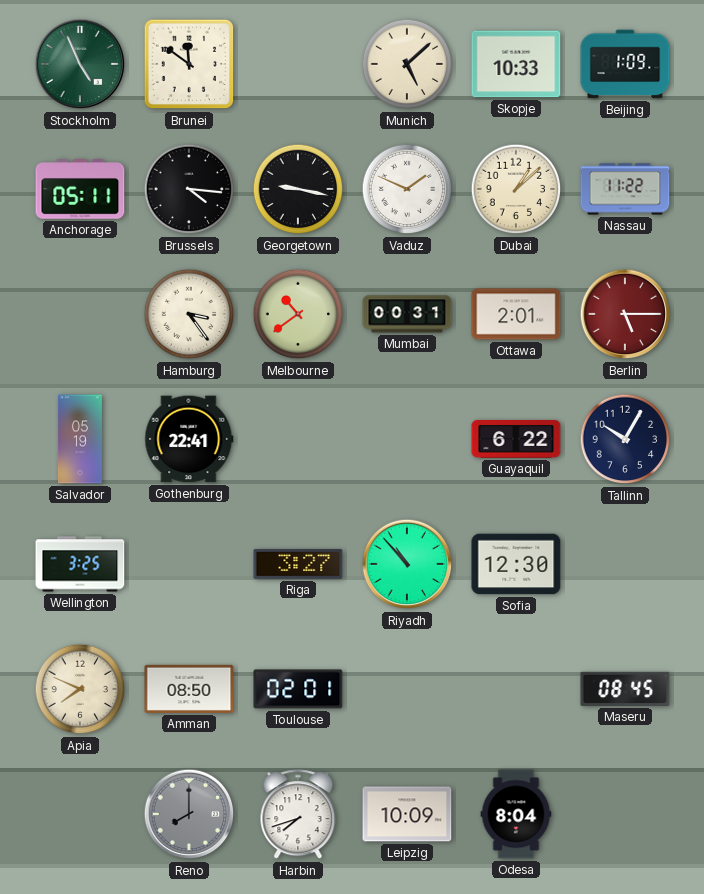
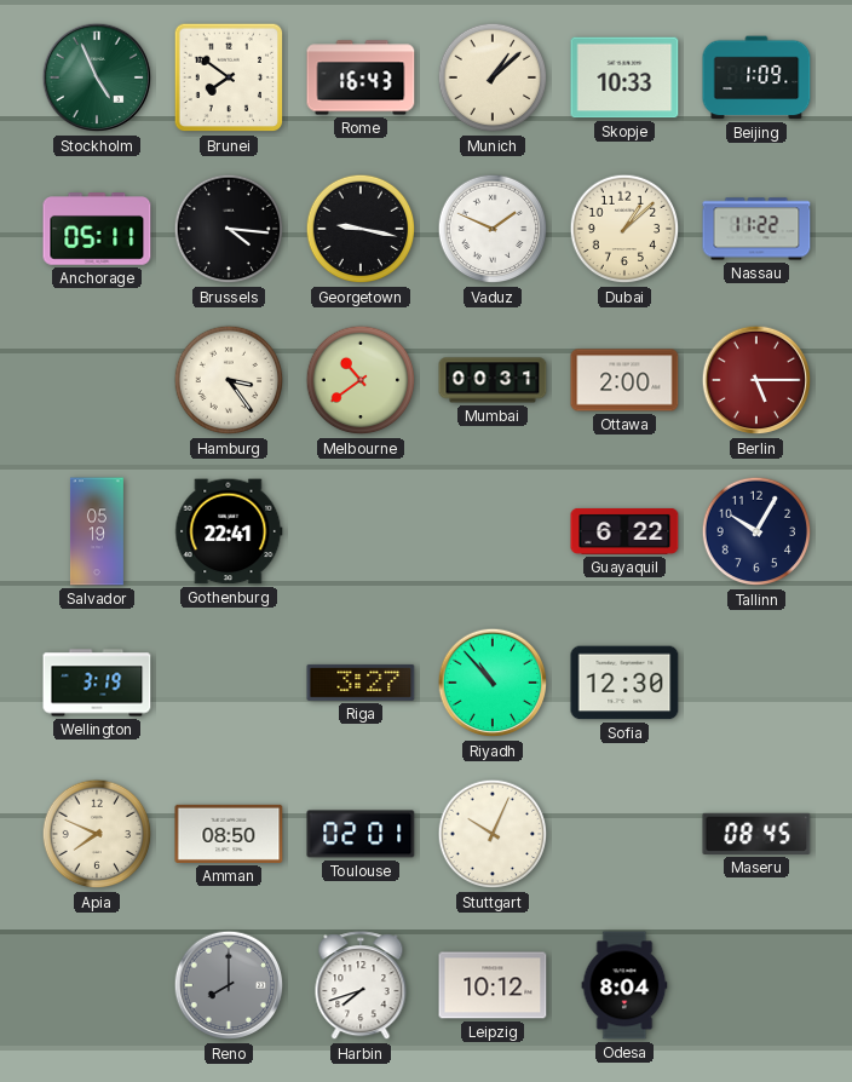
Brunei: 11:51 -> 7:51 (229, 77)
Rome: none -> 16:43 (361, 77)
Munich: 5:08 -> 1:08 (493, 77)
Ottawa: 2:01 -> 2:00 (624, 380)
Wellington: 3:25 -> 3:19 (97, 683)
Stuttgart: none -> 10:04 (493, 834)
Leipzig: 10:09 -> 10:12 (493, 985)
